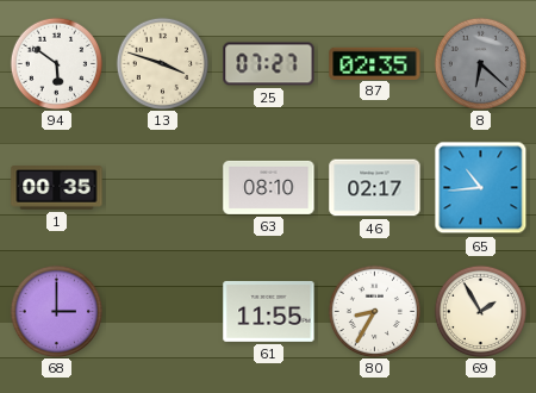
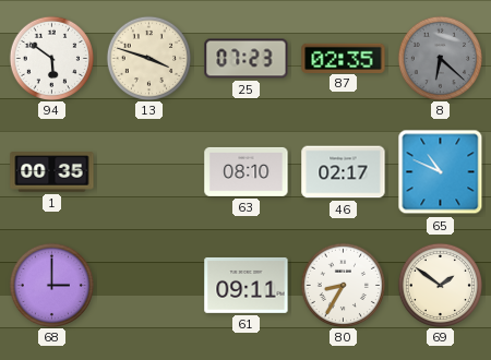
25: 07:27 -> 07:23 (247, 59)
65: 10:44 -> 10:49 (441, 172)
61: 11:55 -> 09:11 (247, 285)
69: 1:55 -> 1:51 (440, 285)
